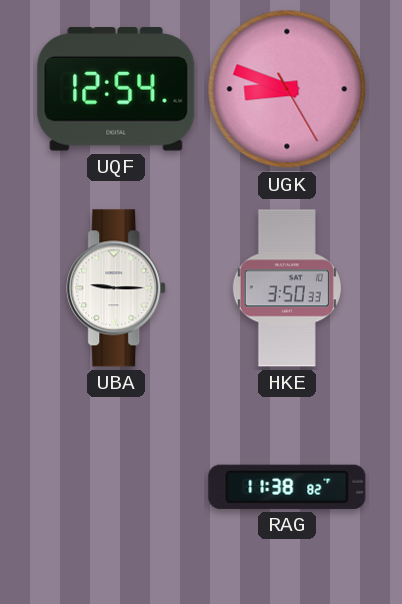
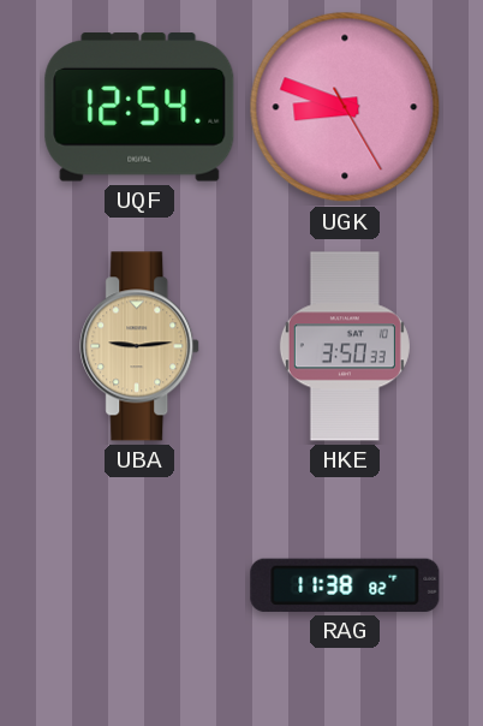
UBA: 9:15 -> 9:14 (141, 346)
UBA dial: white -> champagne (141, 346)
